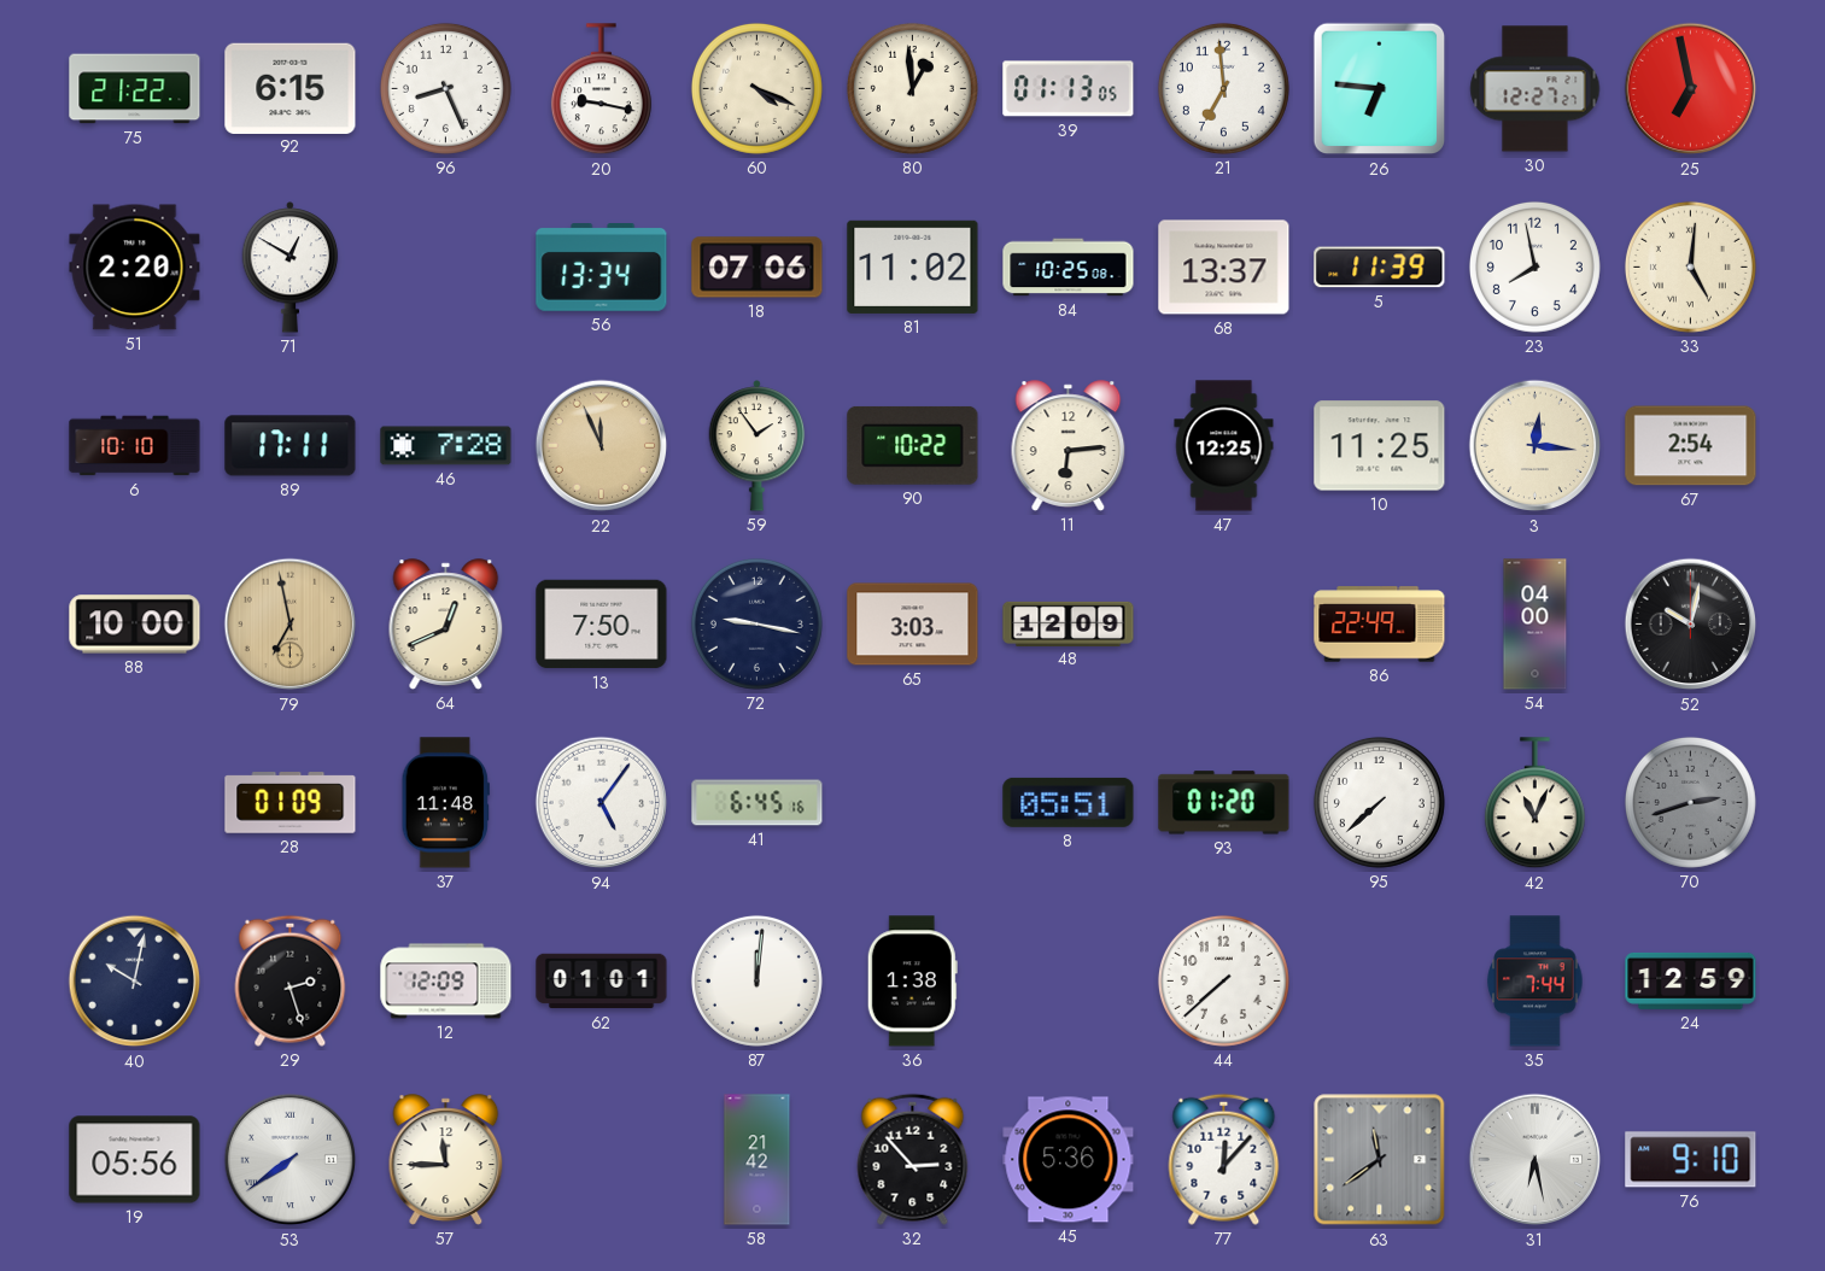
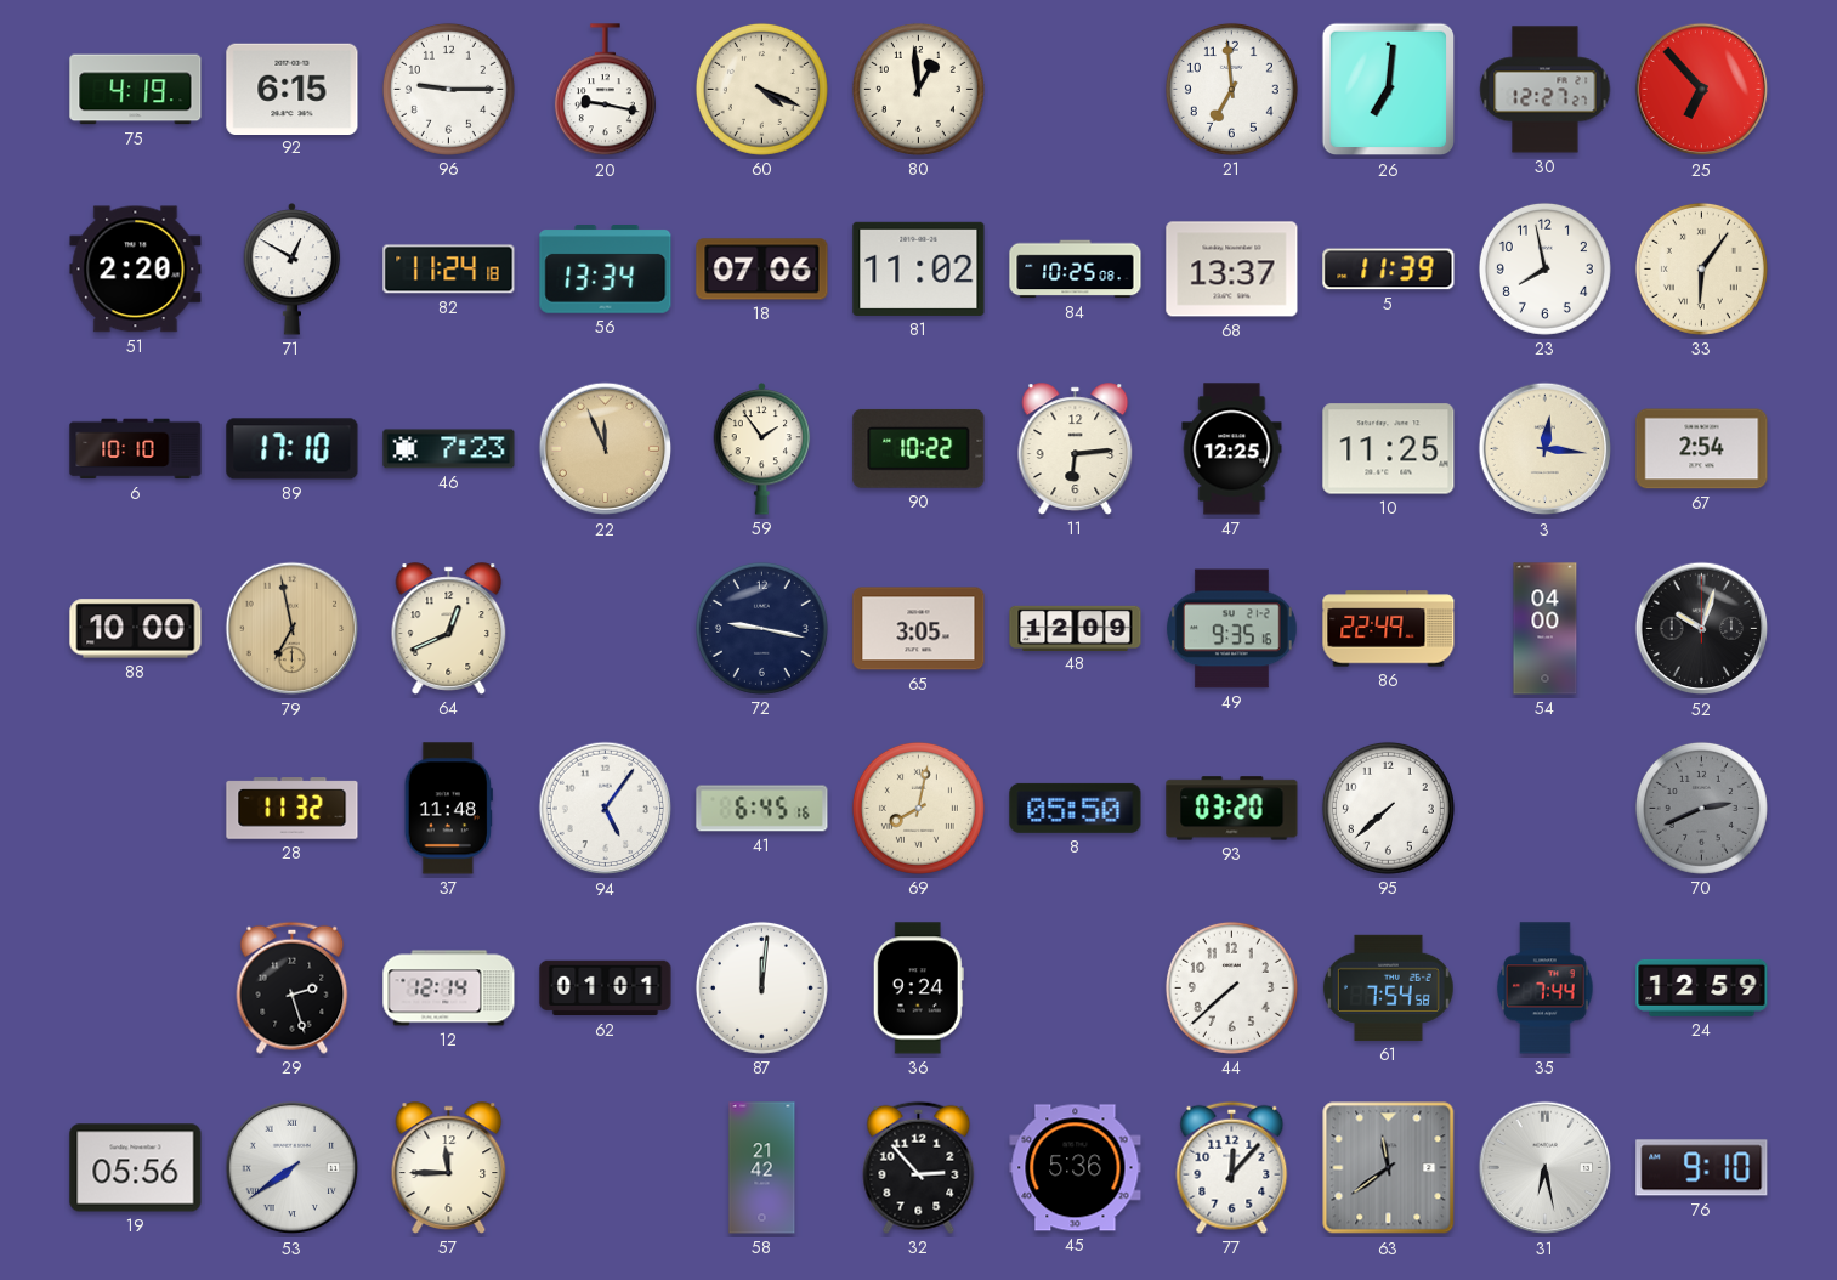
75: 21:22 -> 4:19 (136, 90)
96: 8:26 -> 9:15 (448, 89)
39: 01:13 -> none (1069, 89)
26: 6:46 -> 7:01 (1389, 90)
25: 6:58 -> 6:53 (1702, 90)
82: none -> 11:24 (449, 270)
33: 5:01 -> 6:06 (1701, 268)
89: 17:11 -> 17:10 (293, 449)
46: 7:28 -> 7:23 (449, 449)
13: 7:50 -> none (602, 625)
65: 3:03 -> 3:05 (919, 629)
49: none -> 9:35 (1232, 629)
52: 10:02 -> 10:03 (1702, 629)
28: 01:09 -> 11:32 (293, 809)
69: none -> 8:02 (918, 808)
8: 05:51 -> 05:50 (1076, 808)
93: 01:20 -> 03:20 (1232, 809)
42: 11:04 -> none (1534, 803)
70: 2:42 -> 2:41 (1701, 808)
40: 10:02 -> none (135, 982)
12: 12:09 -> 12:14 (449, 989)
36: 1:38 -> 9:24 (918, 989)
61: none -> 7:54 (1388, 987)
